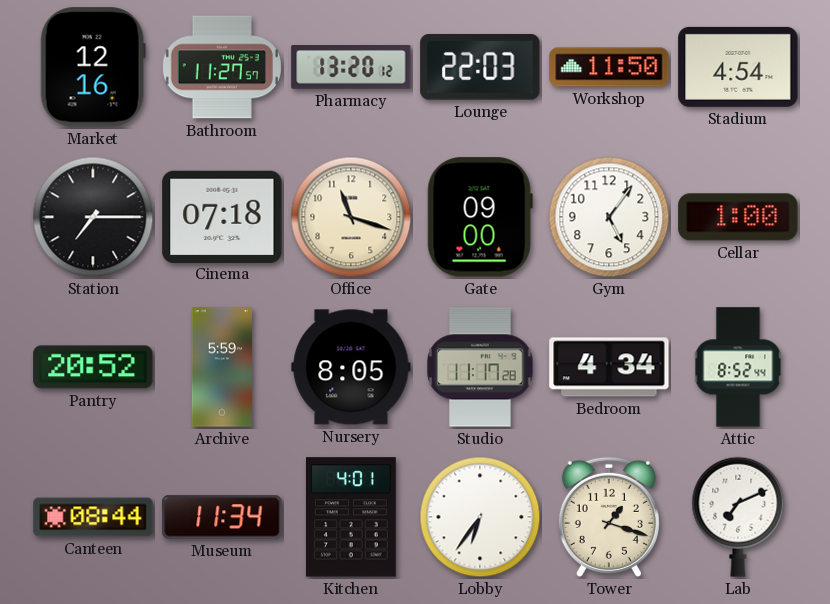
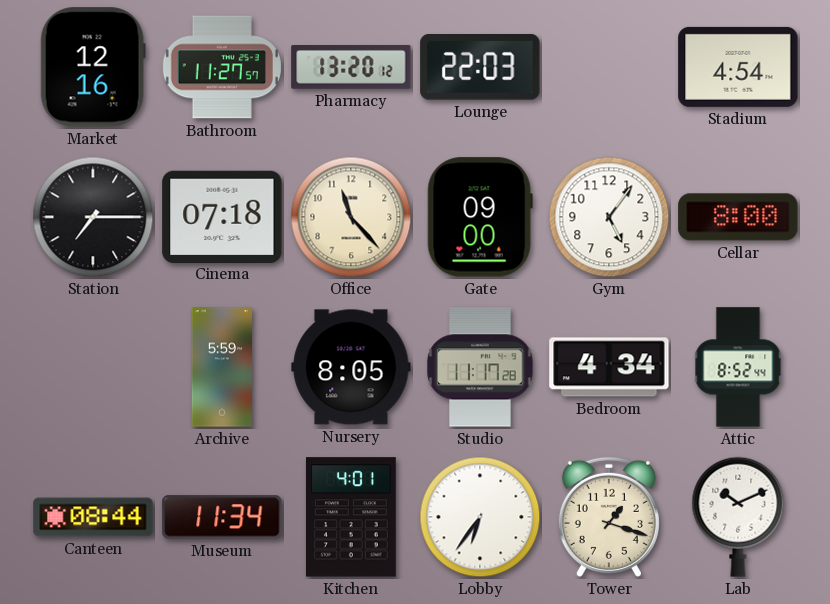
Workshop: 11:50 -> none (609, 67)
Office: 11:18 -> 11:23 (351, 217)
Cellar: 1:00 -> 8:00 (738, 217)
Pantry: 20:52 -> none (93, 367)
Lab: 7:11 -> 10:11 (738, 517)
